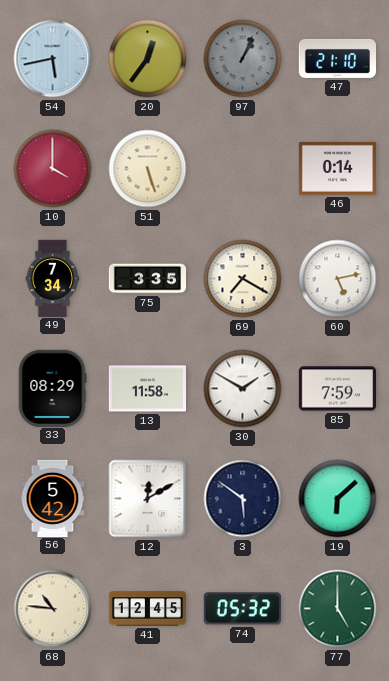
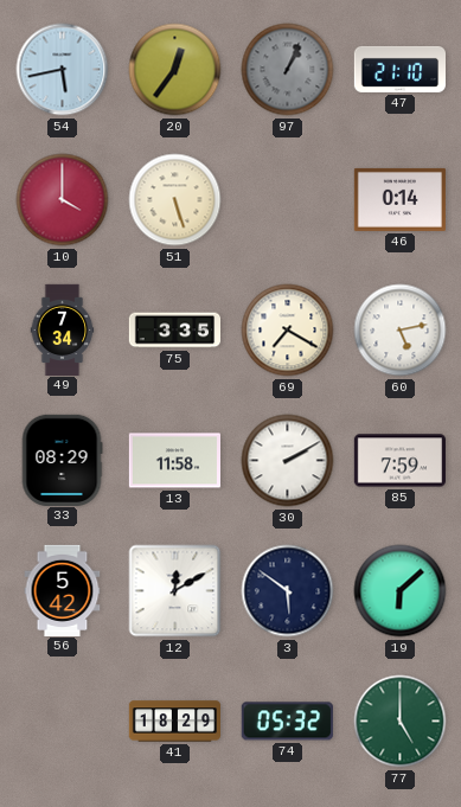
30: 1:50 -> 2:10 (288, 461)
68: 10:46 -> none (53, 609)
41: 12:45 -> 18:29 (175, 722)
